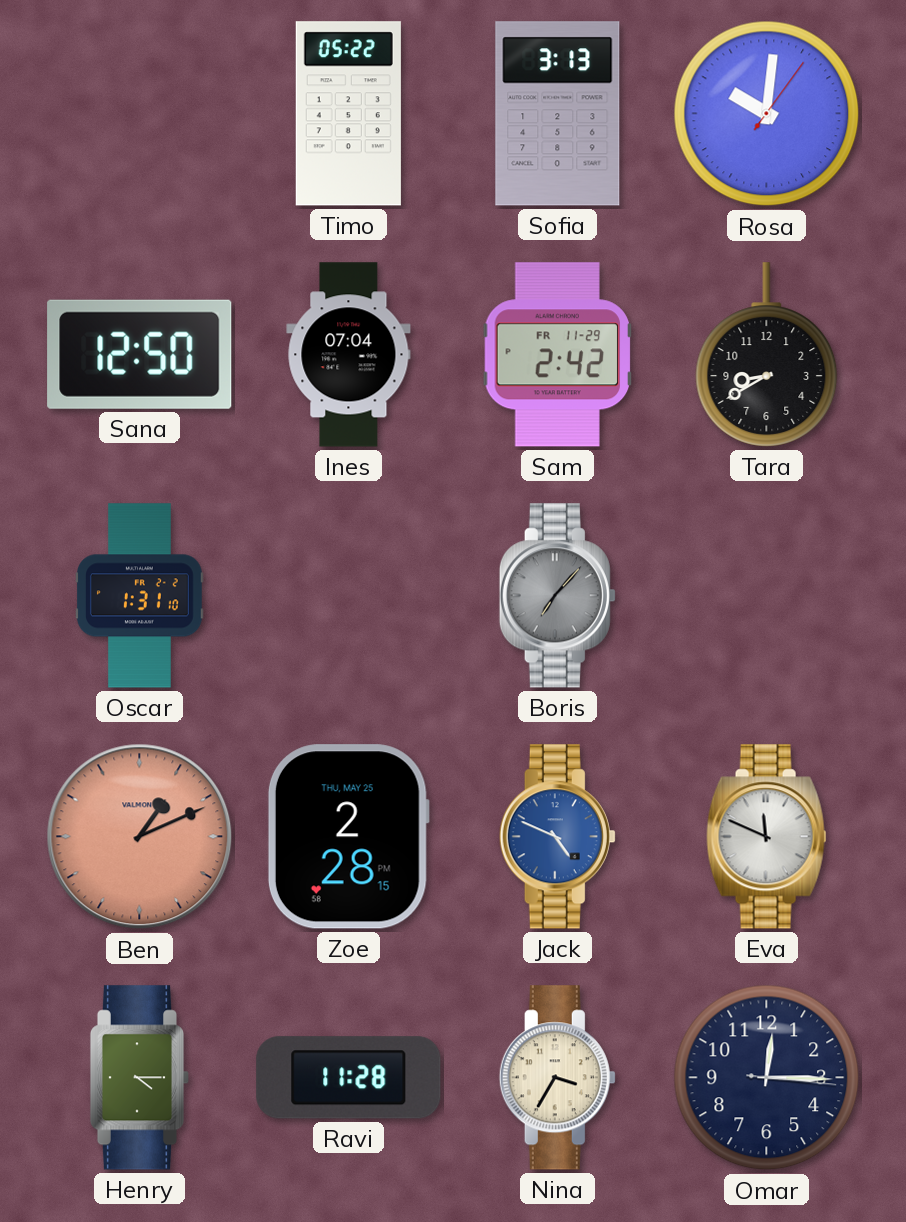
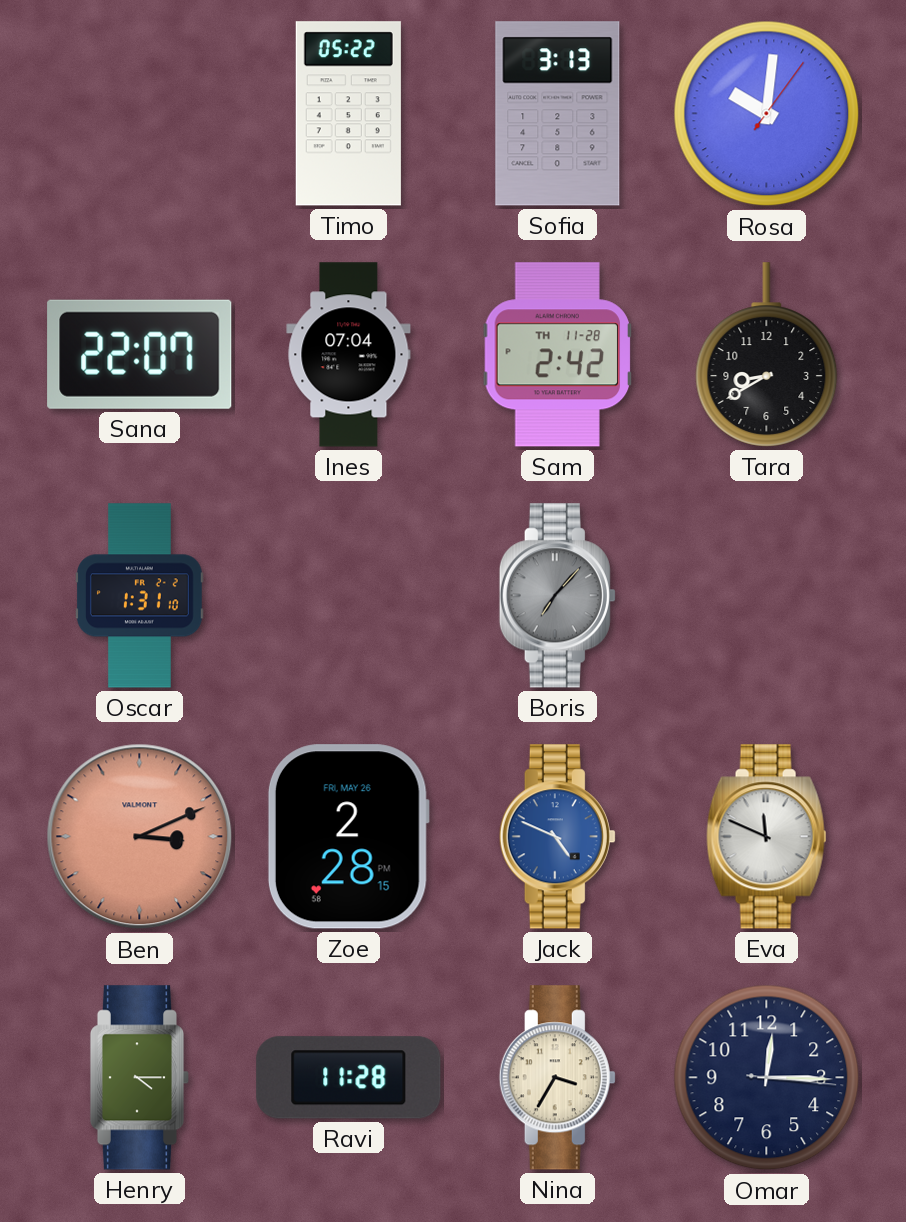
Sana: 12:50 -> 22:07 (140, 354)
Sam date: FR 11-29 -> TH 11-28 (558, 355)
Ben: 1:11 -> 3:11 (140, 837)
Zoe date: THU, MAY 25 -> FRI, MAY 26 (348, 837)
